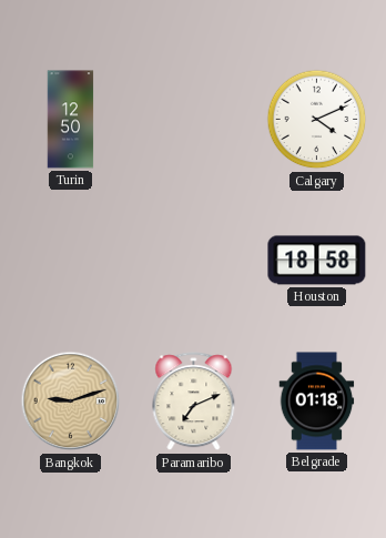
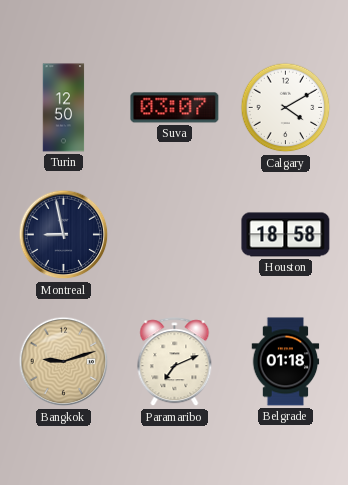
Suva: none -> 03:07 (175, 108)
Calgary: 4:11 -> 4:10 (286, 108)
Montreal: none -> 8:58 (64, 235)
